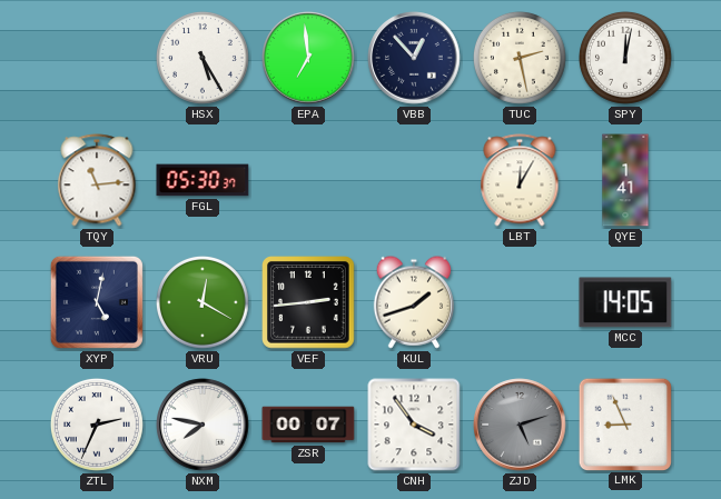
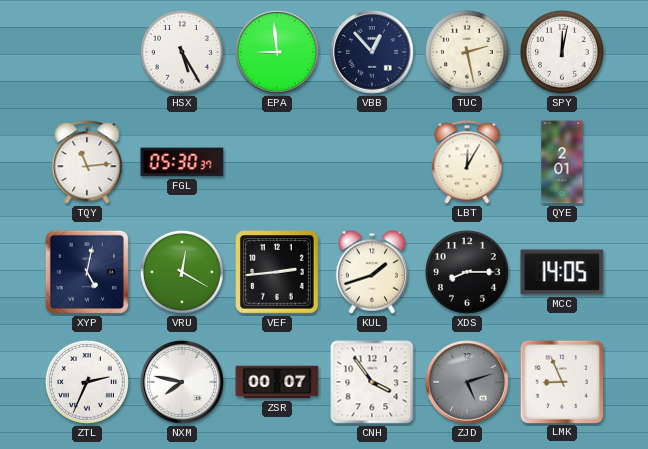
EPA: 6:59 -> 8:59 (277, 52)
QYE: 1:41 -> 2:01 (562, 162)
XDS: none -> 8:15 (468, 273)
